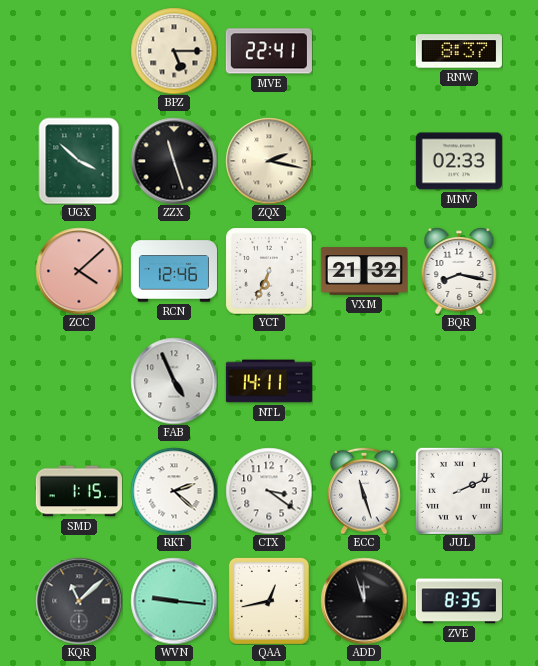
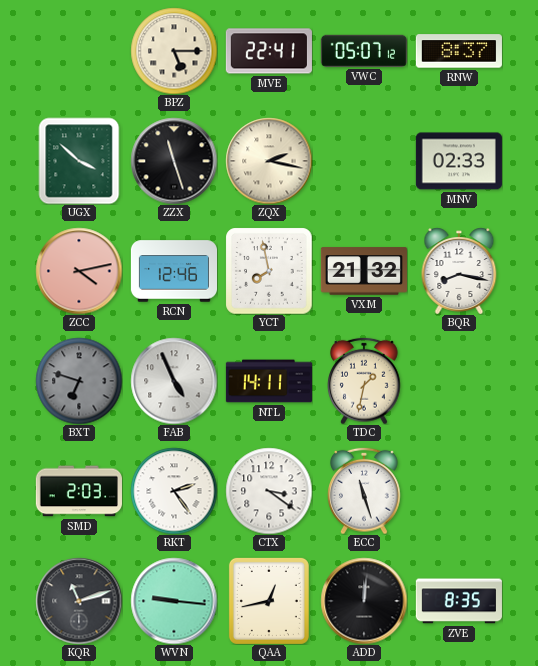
VWC: none -> 05:07 (364, 51)
ZCC: 4:08 -> 4:13 (79, 271)
YCT: 6:34 -> 7:58 (269, 271)
BXT: none -> 6:48 (79, 381)
TDC: none -> 1:32 (365, 381)
SMD: 1:15 -> 2:03 (79, 491)
RKT: 2:22 -> 2:24 (174, 491)
JUL: 2:11 -> none (459, 491)
KQR: 11:08 -> 11:12 (79, 601)
ADD: 11:57 -> 12:01 (364, 601)
